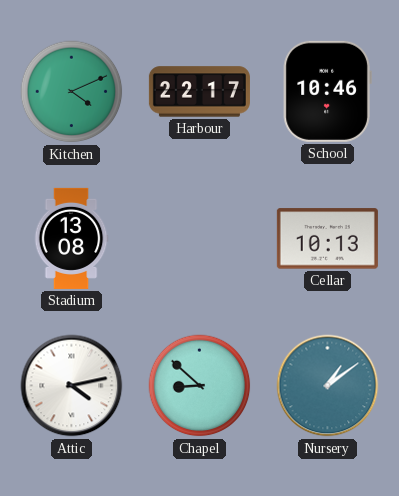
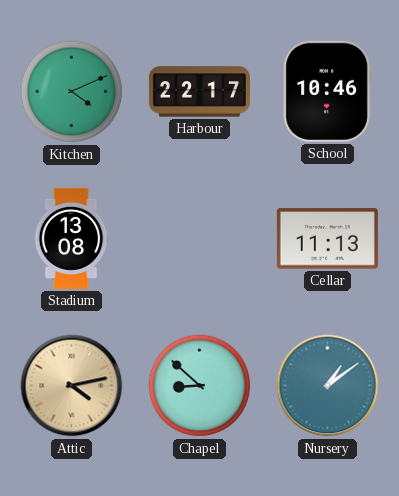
Cellar: 10:13 -> 11:13 (327, 239)
Attic dial: white -> champagne (72, 386)
